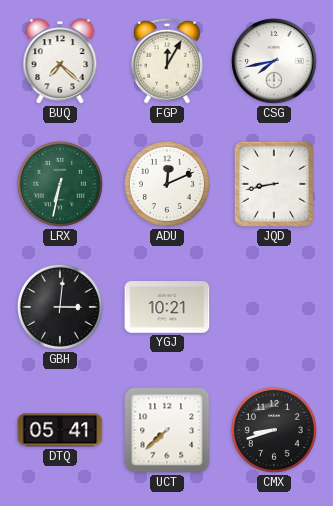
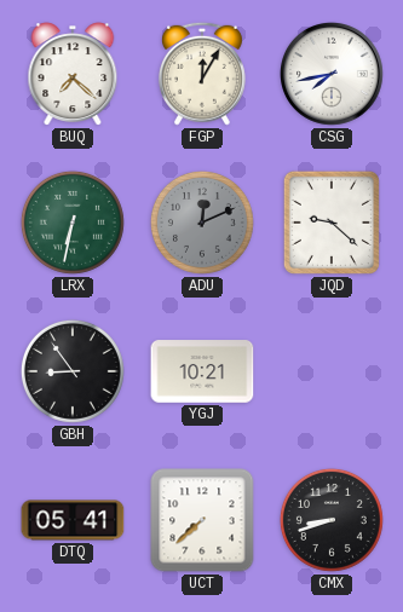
ADU dial: white -> grey (202, 223)
JQD: 8:43 -> 9:22 (332, 223)
GBH: 3:01 -> 8:54 (73, 371)
